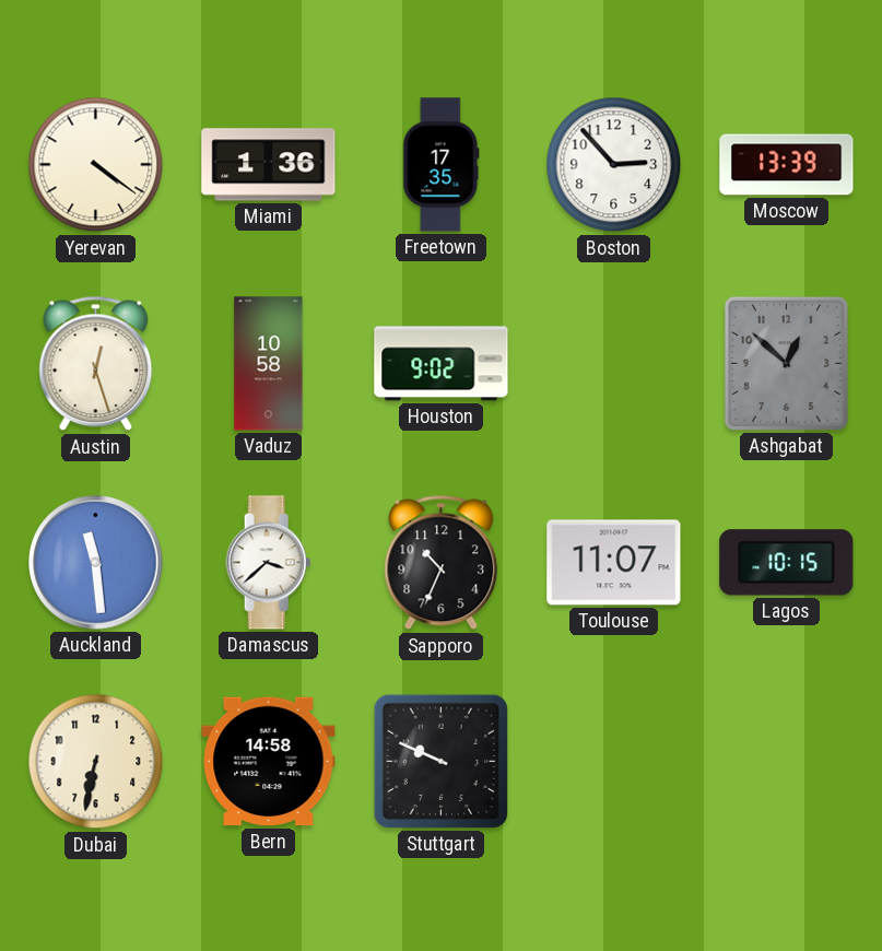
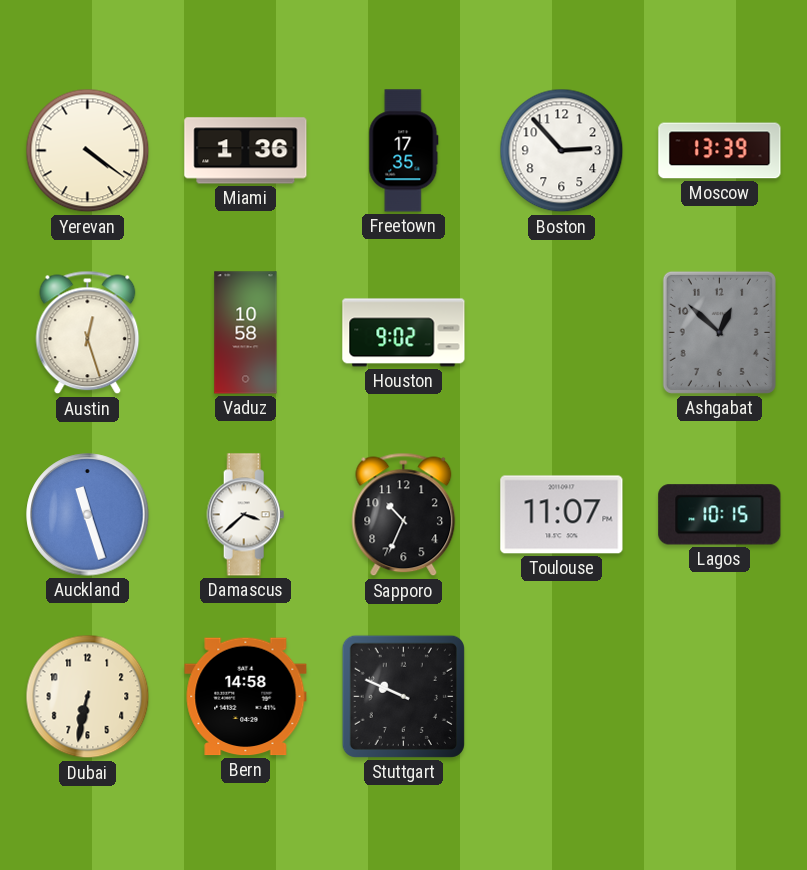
Auckland: 11:29 -> 11:27 (88, 515)
